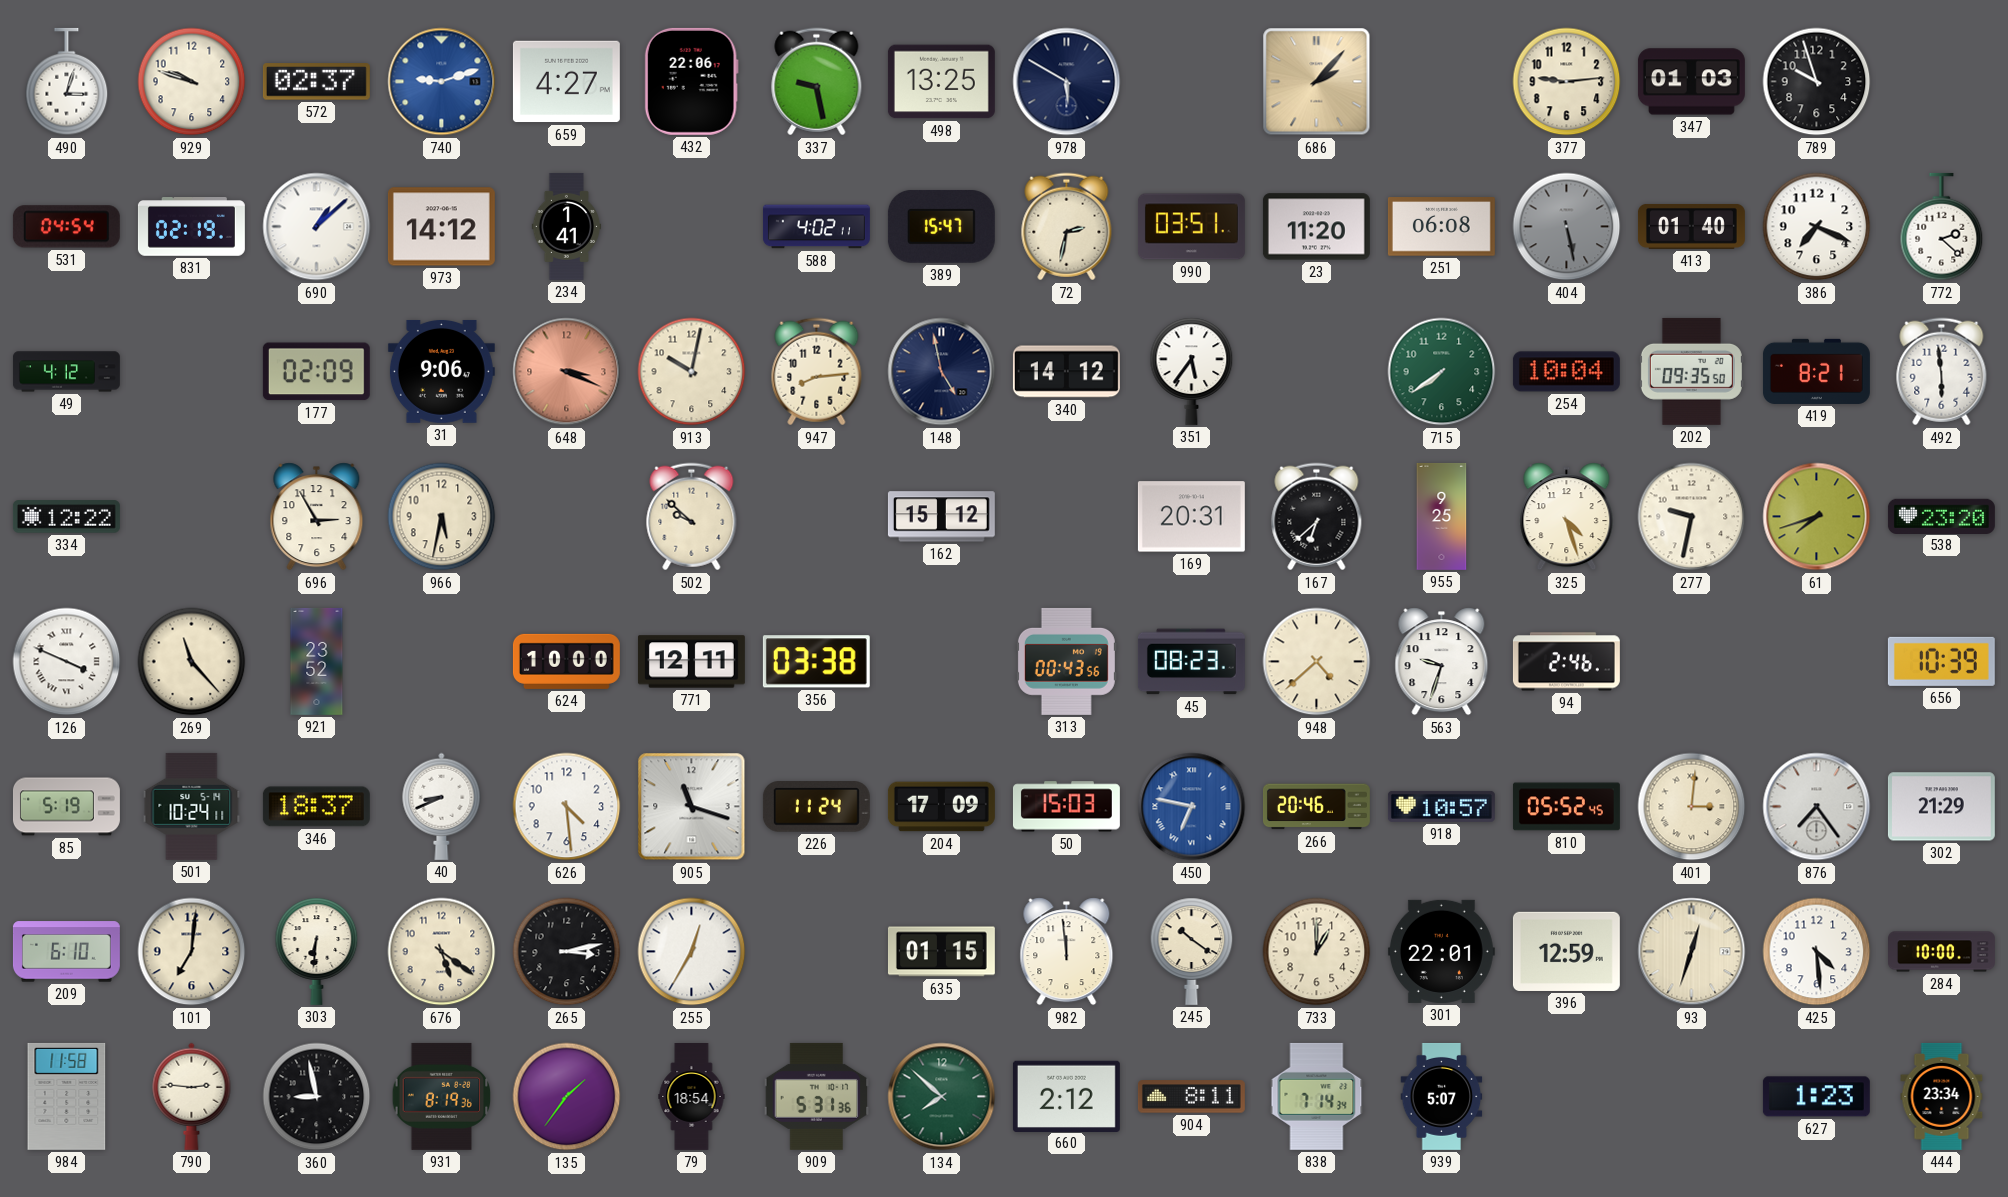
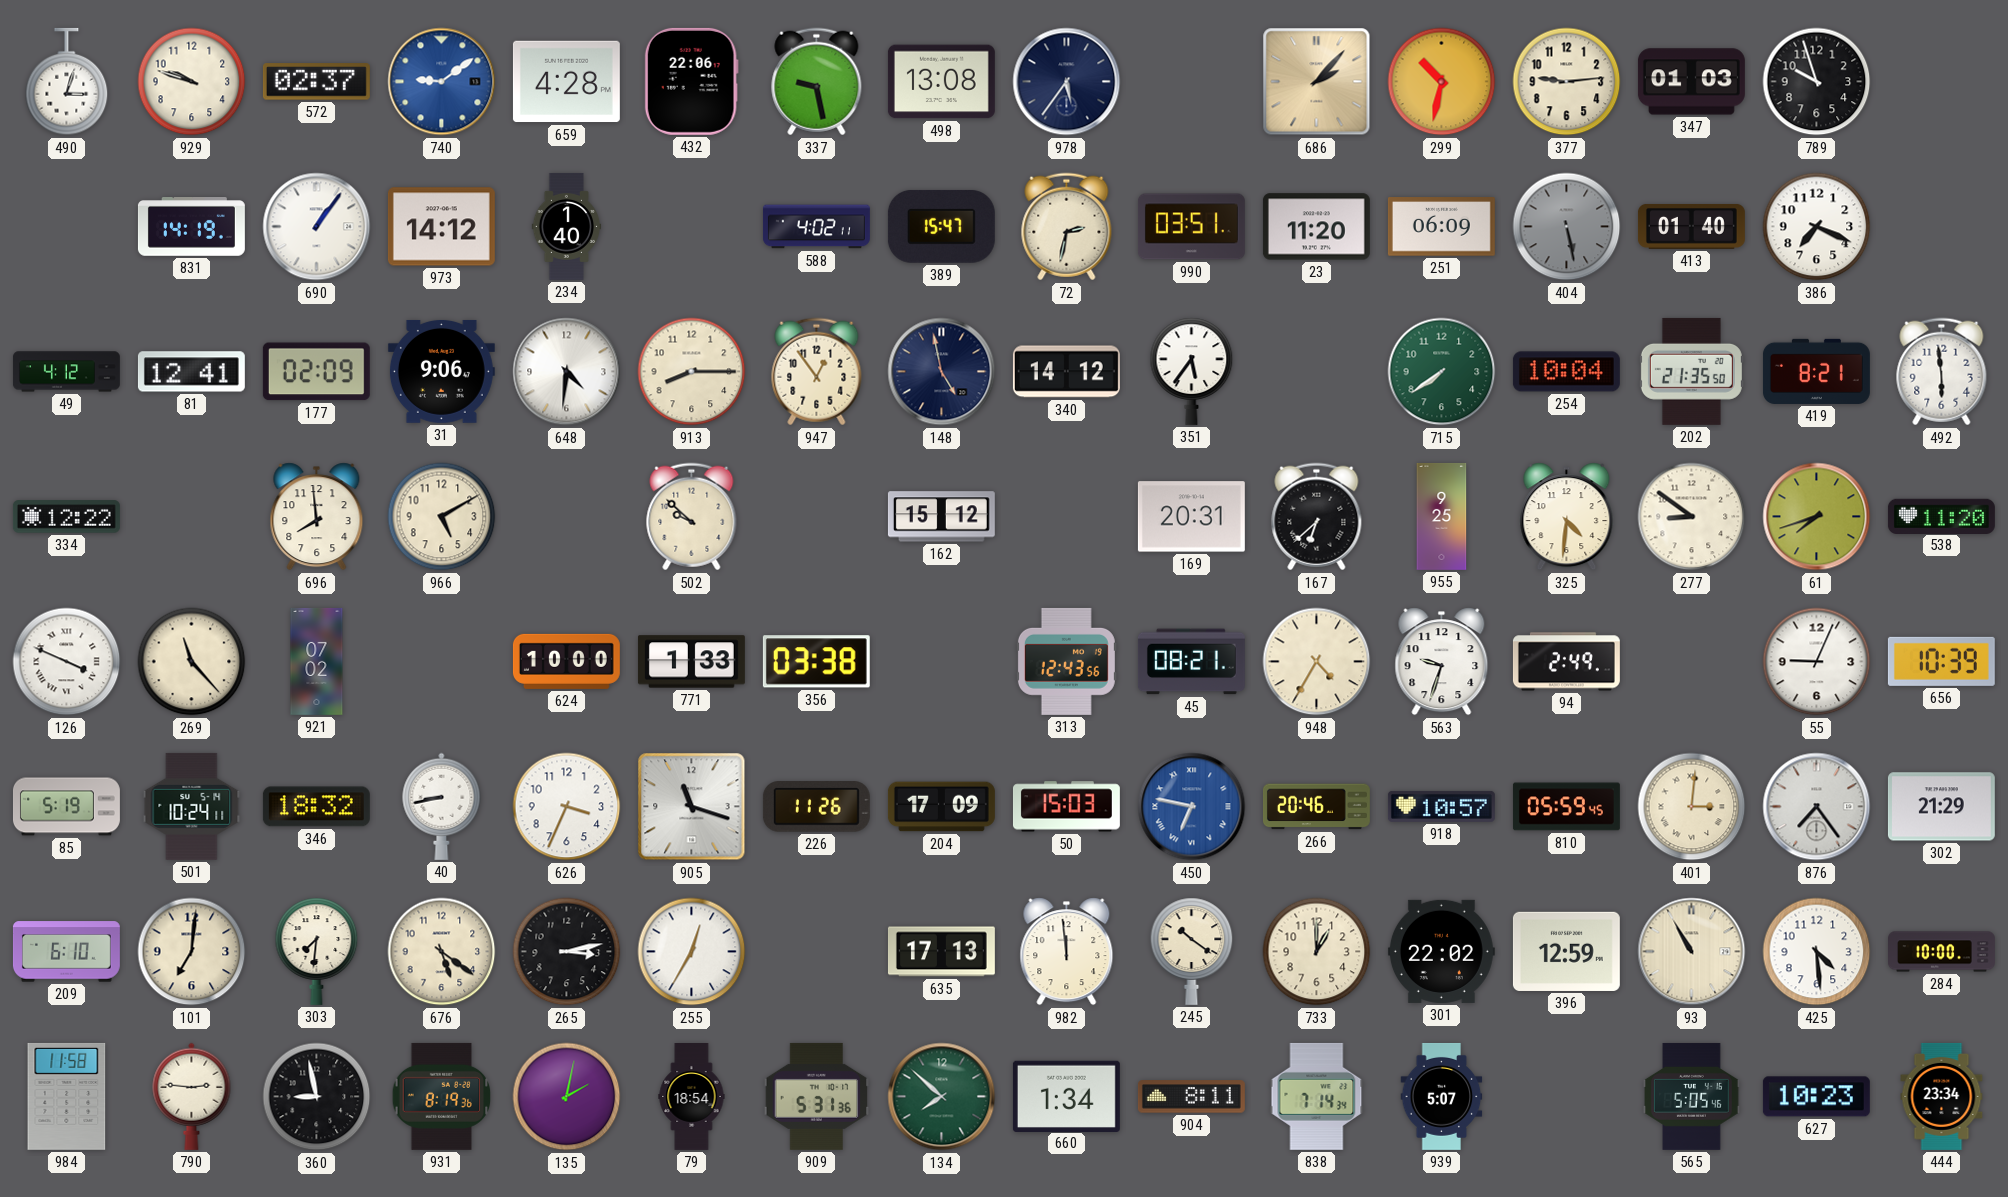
740: 9:12 -> 9:09 (442, 82)
659: 4:27 -> 4:28 (566, 82)
498: 13:25 -> 13:08 (941, 82)
978: 5:50 -> 5:36 (1067, 82)
299: none -> 10:32 (1442, 82)
531: 04:54 -> none (66, 227)
831: 02:19 -> 14:19 (191, 227)
690: 1:08 -> 1:06 (317, 227)
234: 1:41 -> 1:40 (567, 226)
251: 06:08 -> 06:09 (1441, 227)
772: 2:22 -> none (1942, 227)
81: none -> 12:41 (191, 372)
648: 3:19 -> 4:31 (567, 372)
648 dial: salmon -> white (567, 372)
913: 10:02 -> 8:15 (692, 372)
947: 8:14 -> 12:54 (817, 372)
202: 09:35 -> 21:35 (1691, 371)
696: 2:55 -> 7:59 (317, 517)
966: 5:32 -> 5:10 (442, 517)
325: 4:27 -> 4:31 (1567, 517)
277: 9:32 -> 8:51 (1692, 517)
538: 23:20 -> 11:20 (1941, 516)
921: 23:52 -> 07:02 (317, 661)
771: 12:11 -> 1:33 (691, 662)
313: 00:43 -> 12:43 (1066, 661)
45: 08:23 -> 08:21 (1191, 662)
948: 4:38 -> 4:35 (1317, 662)
94: 2:46 -> 2:49 (1566, 662)
55: none -> 9:04 (1817, 662)
346: 18:37 -> 18:32 (316, 807)
40: 8:41 -> 8:43 (442, 806)
626: 4:29 -> 3:34 (567, 807)
226: 11:24 -> 11:26 (816, 807)
810: 05:52 -> 05:59 (1566, 807)
303: 6:31 -> 7:31 (317, 951)
635: 01:15 -> 17:13 (941, 952)
301: 22:01 -> 22:02 (1441, 951)
93: 12:33 -> 10:55 (1692, 952)
135: 1:36 -> 2:02 (567, 1097)
660: 2:12 -> 1:34 (1066, 1096)
565: none -> 5:05 (1692, 1096)
627: 1:23 -> 10:23 (1816, 1097)
